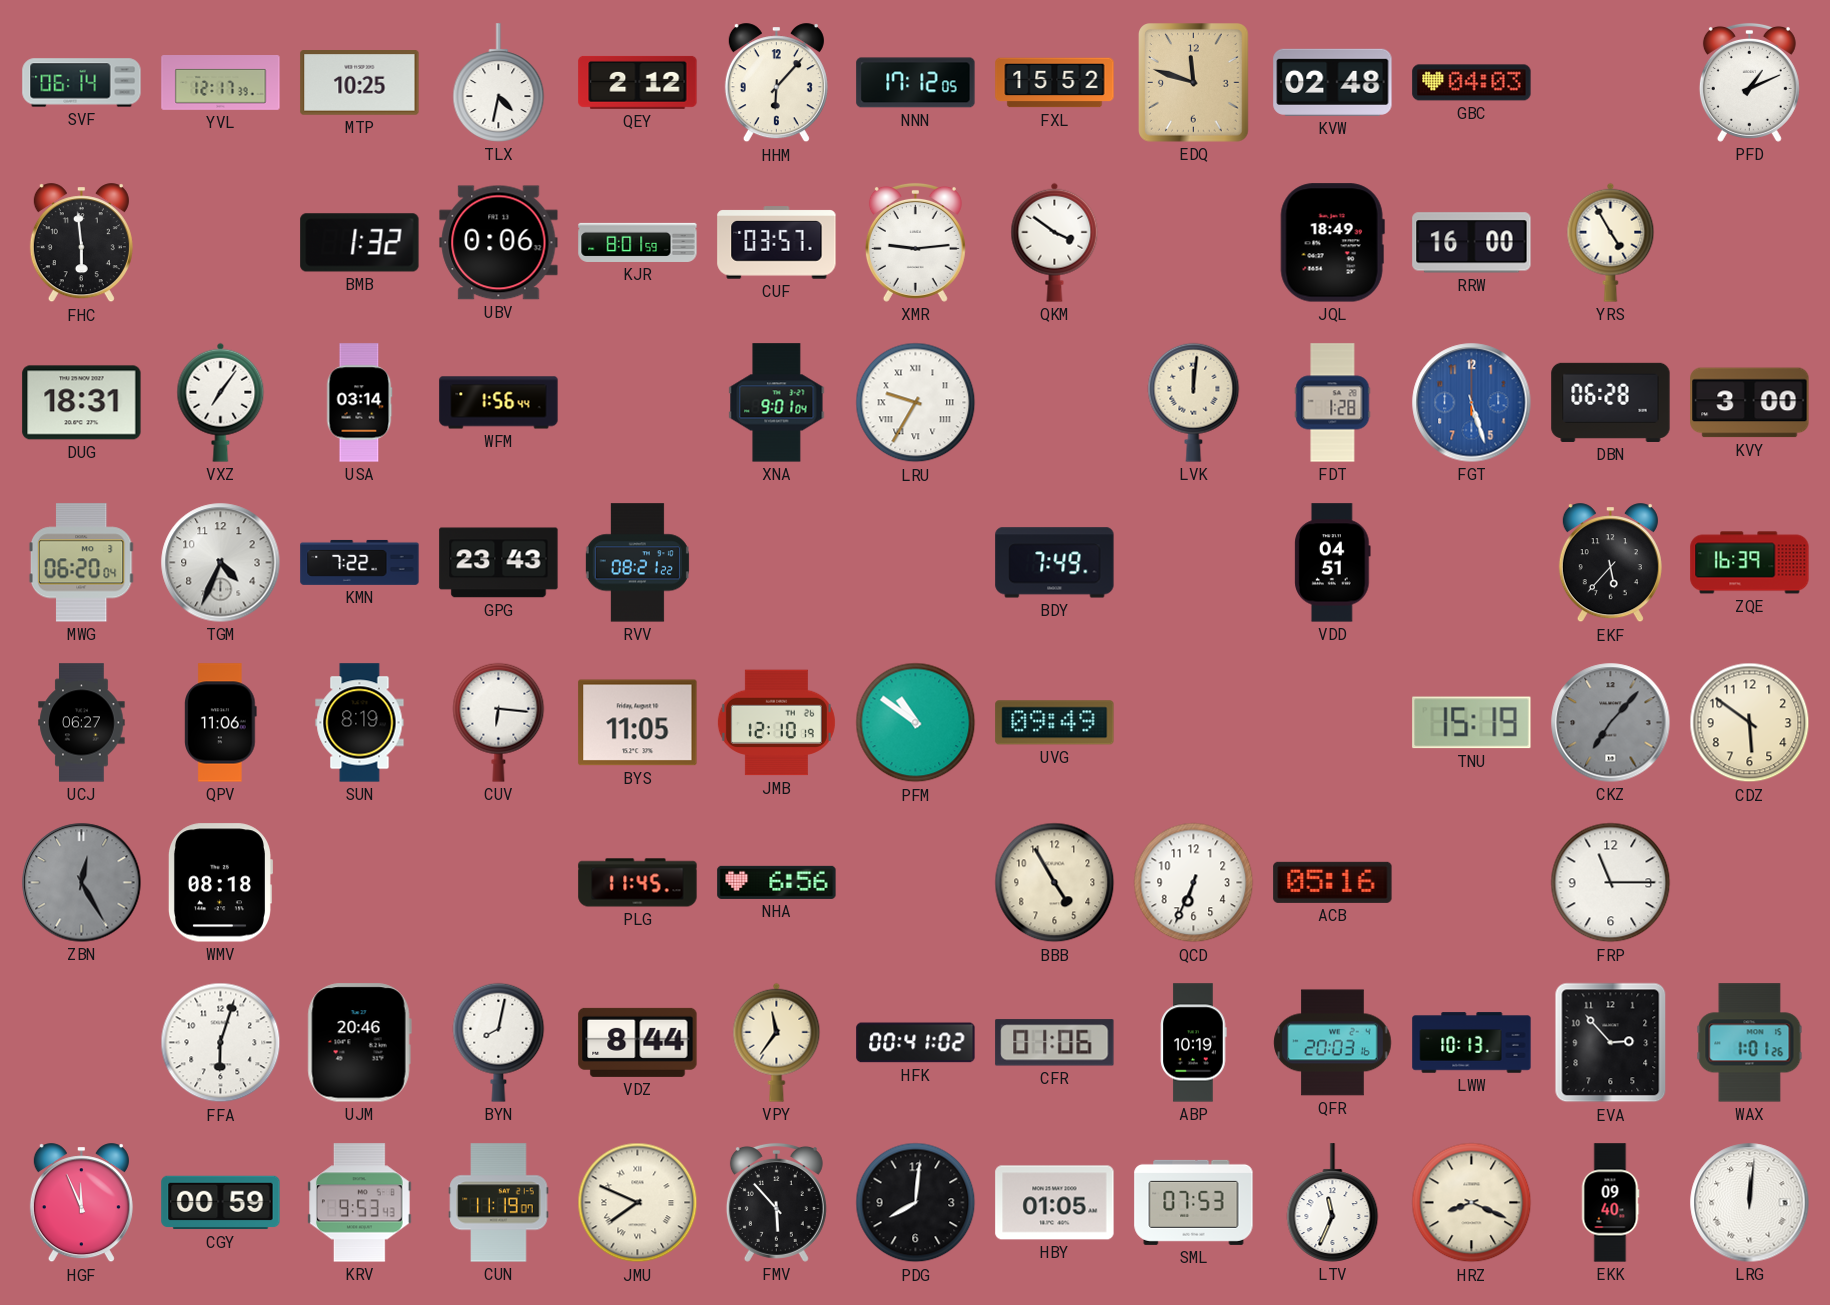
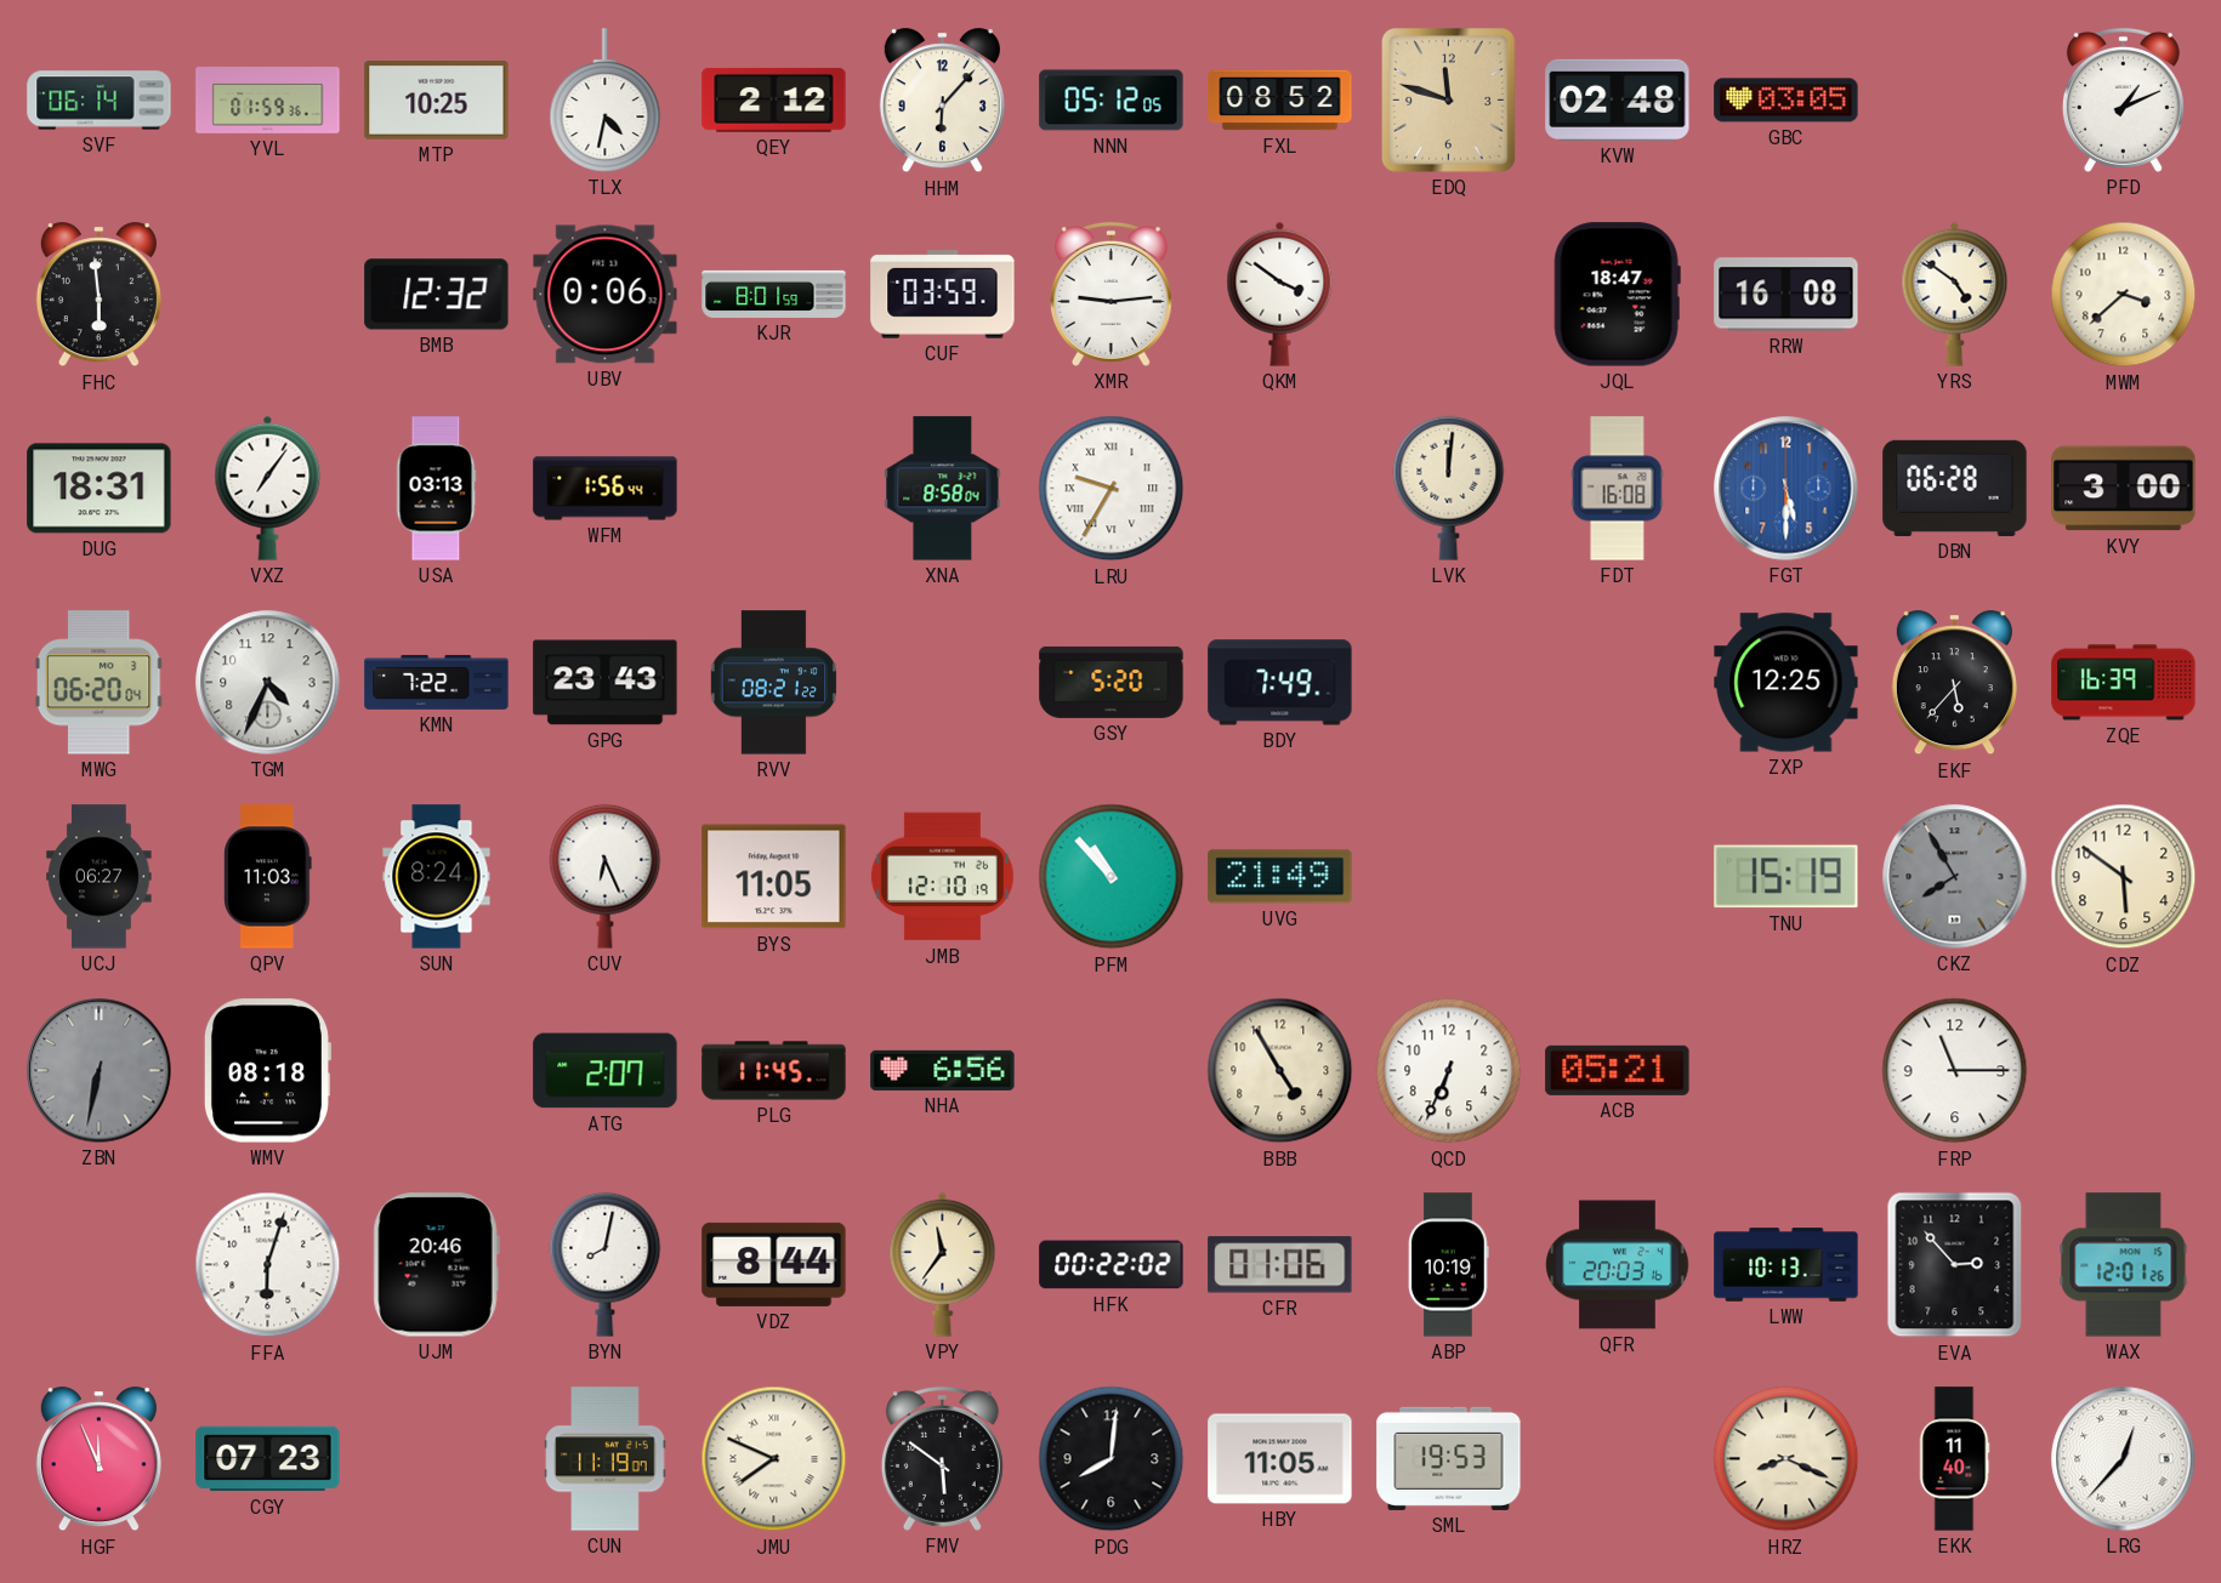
YVL: 12:17 -> 01:59 (268, 101)
NNN: 17:12 -> 05:12 (1112, 101)
FXL: 15:52 -> 08:52 (1280, 101)
GBC: 04:03 -> 03:05 (1787, 101)
BMB: 1:32 -> 12:32 (437, 295)
CUF: 03:57 -> 03:59 (943, 295)
JQL: 18:49 -> 18:47 (1617, 295)
RRW: 16:00 -> 16:08 (1787, 295)
YRS: 4:55 -> 4:51 (1955, 294)
MWM: none -> 3:38 (2124, 295)
USA: 03:14 -> 03:13 (436, 489)
XNA: 9:01 -> 8:58 (943, 489)
FDT: 1:28 -> 16:08 (1618, 489)
FGT: 5:27 -> 5:30 (1787, 489)
GSY: none -> 5:20 (1112, 682)
VDD: 04:51 -> none (1333, 563)
ZXP: none -> 12:25 (1787, 683)
QPV: 11:06 -> 11:03 (268, 877)
SUN: 8:19 -> 8:24 (437, 877)
CUV: 6:16 -> 6:26 (606, 876)
PFM: 10:51 -> 10:53 (1112, 877)
UVG: 09:49 -> 21:49 (1280, 877)
CKZ: 7:07 -> 7:55 (1955, 877)
ZBN: 12:25 -> 6:32 (100, 1071)
ATG: none -> 2:07 (606, 1071)
ACB: 05:16 -> 05:21 (1618, 1070)
HFK: 00:41 -> 00:22 (1112, 1265)
WAX: 1:01 -> 12:01 (2124, 1265)
CGY: 00:59 -> 07:23 (268, 1459)
KRV: 9:53 -> none (360, 1203)
FMV: 5:53 -> 5:51 (942, 1458)
HBY: 01:05 -> 11:05 (1280, 1459)
SML: 07:53 -> 19:53 (1449, 1458)
LTV: 11:34 -> none (1333, 1203)
EKK: 09:40 -> 11:40 (1954, 1459)
LRG: 12:01 -> 12:37 (2124, 1459)
